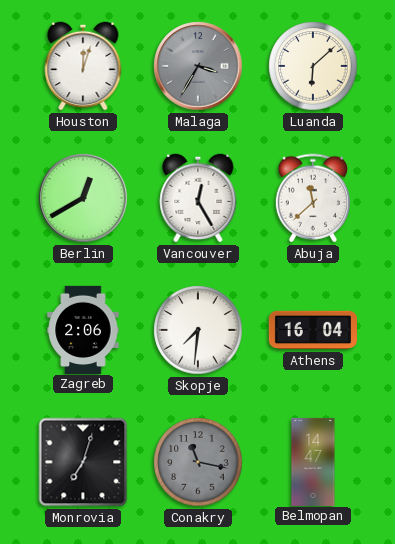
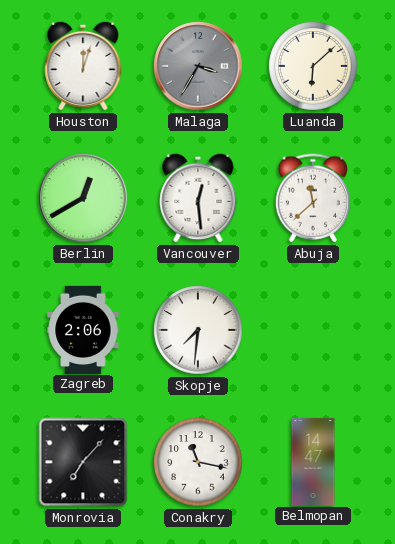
Vancouver: 12:25 -> 12:29 (198, 198)
Athens: 16:04 -> none (312, 330)
Monrovia: 7:03 -> 7:07 (83, 462)
Conakry dial: grey -> white (198, 462)
